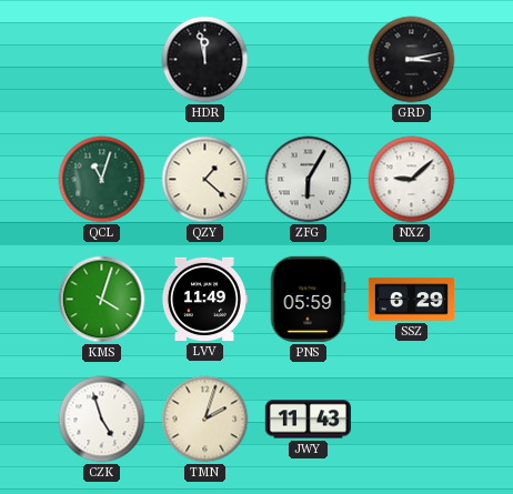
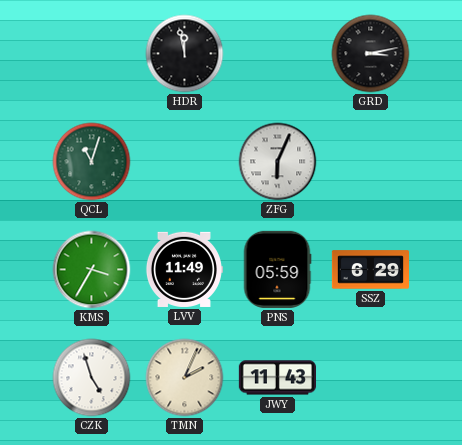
QZY: 1:22 -> none (205, 180)
ZFG: 6:05 -> 6:04 (278, 162)
NXZ: 9:08 -> none (412, 180)
KMS: 4:03 -> 3:35 (92, 270)
TMN: 2:03 -> 2:04 (185, 378)
